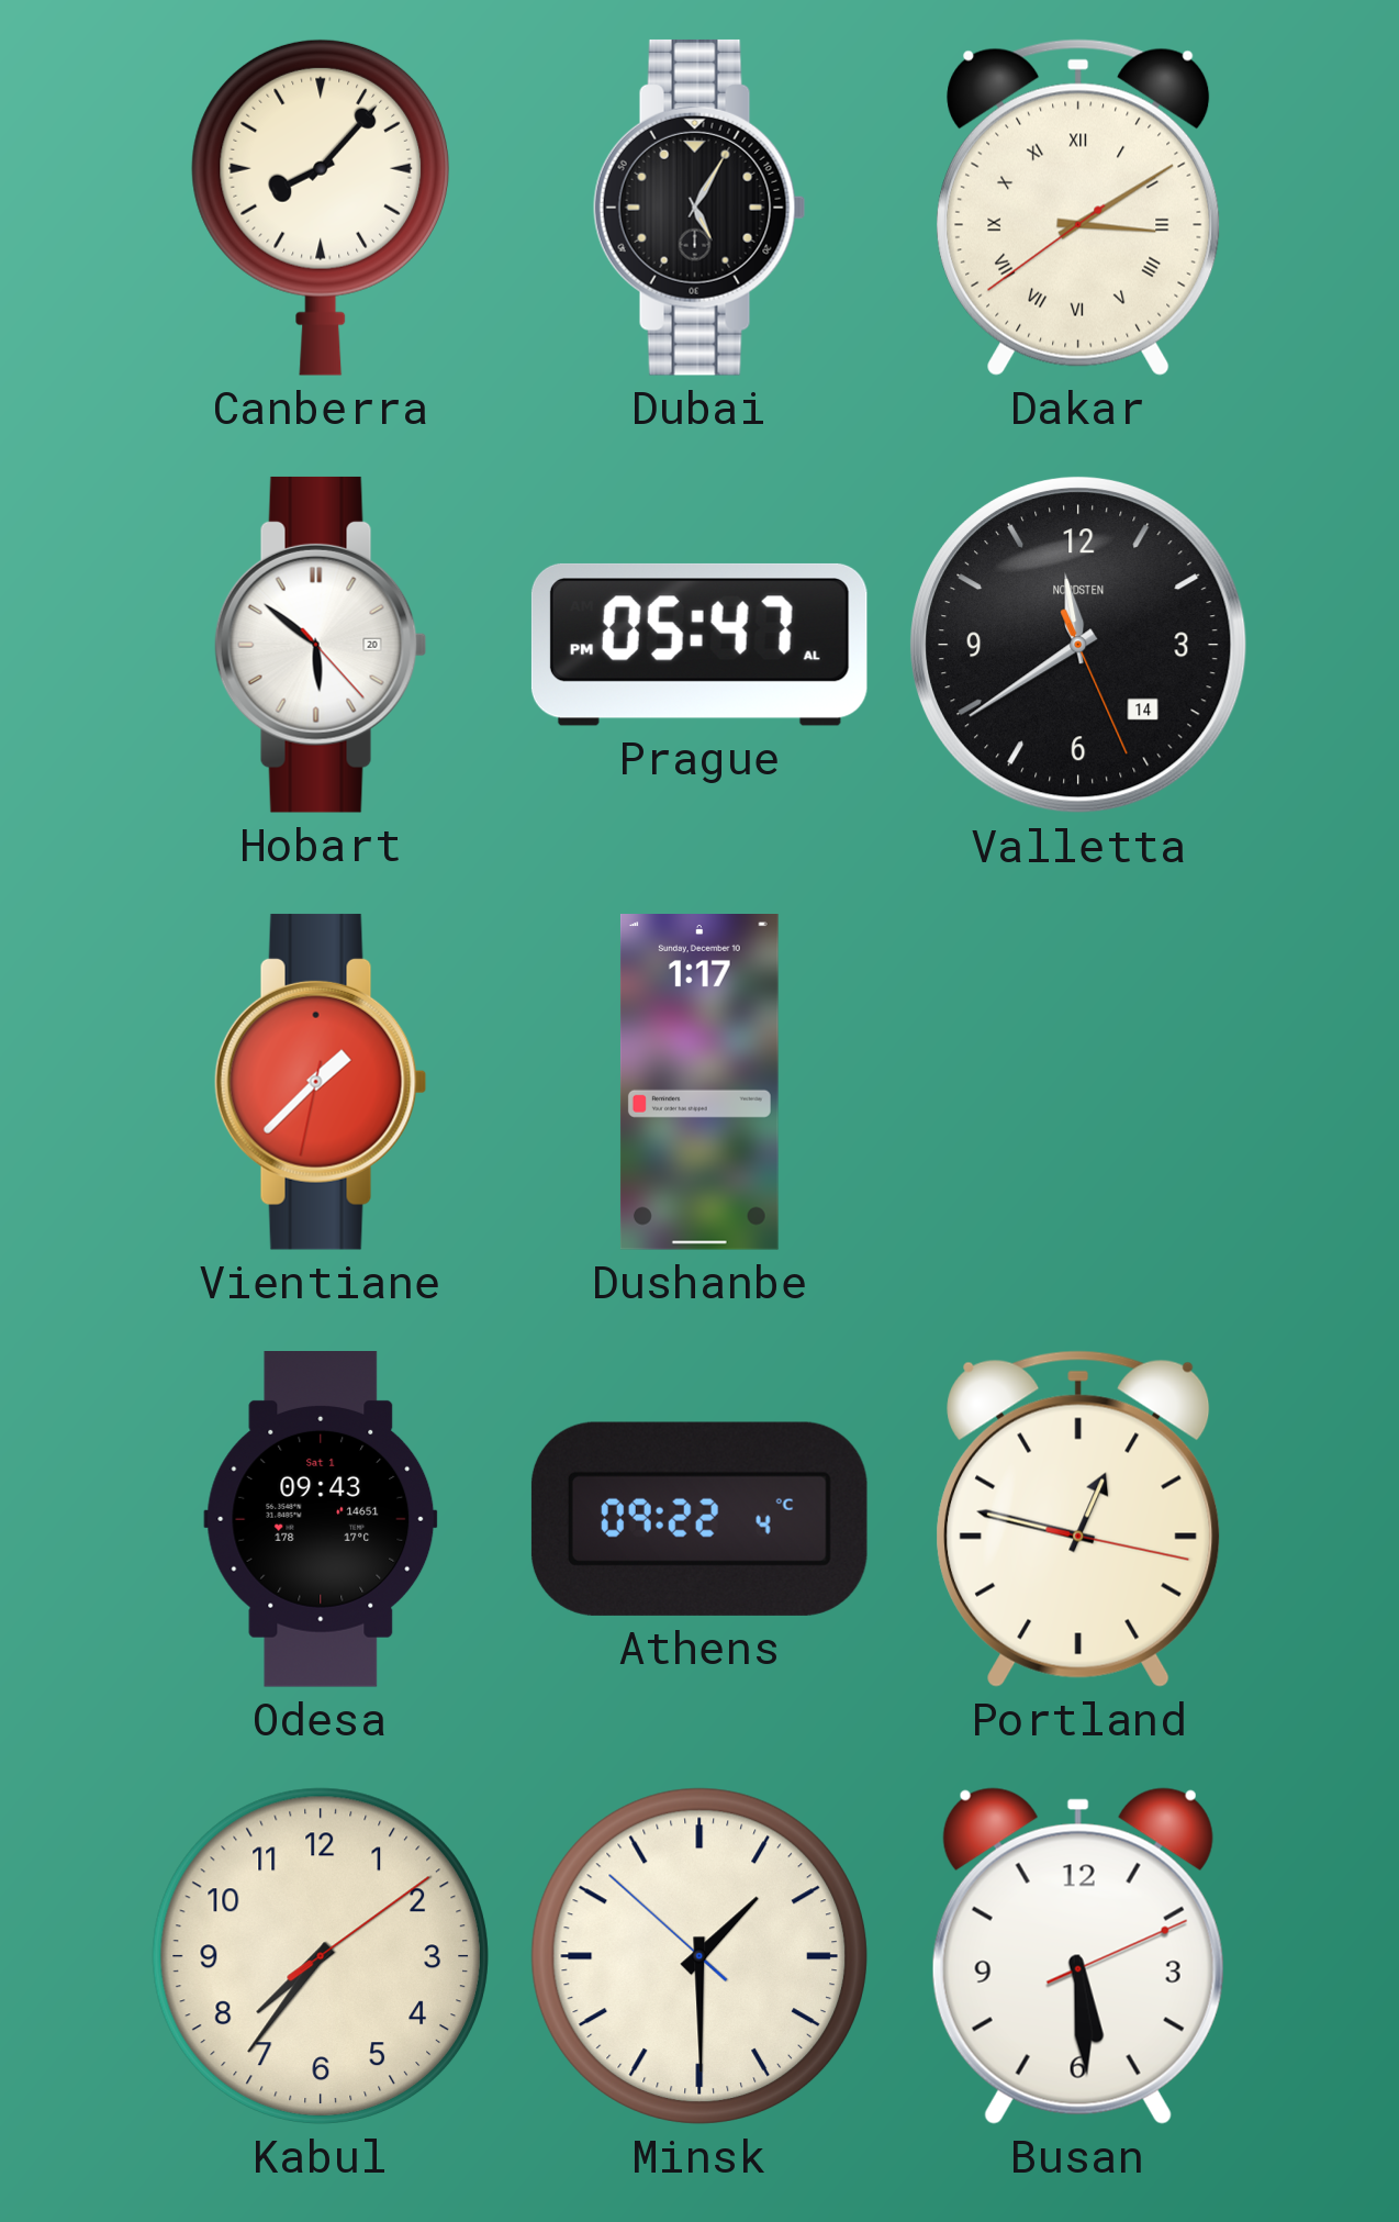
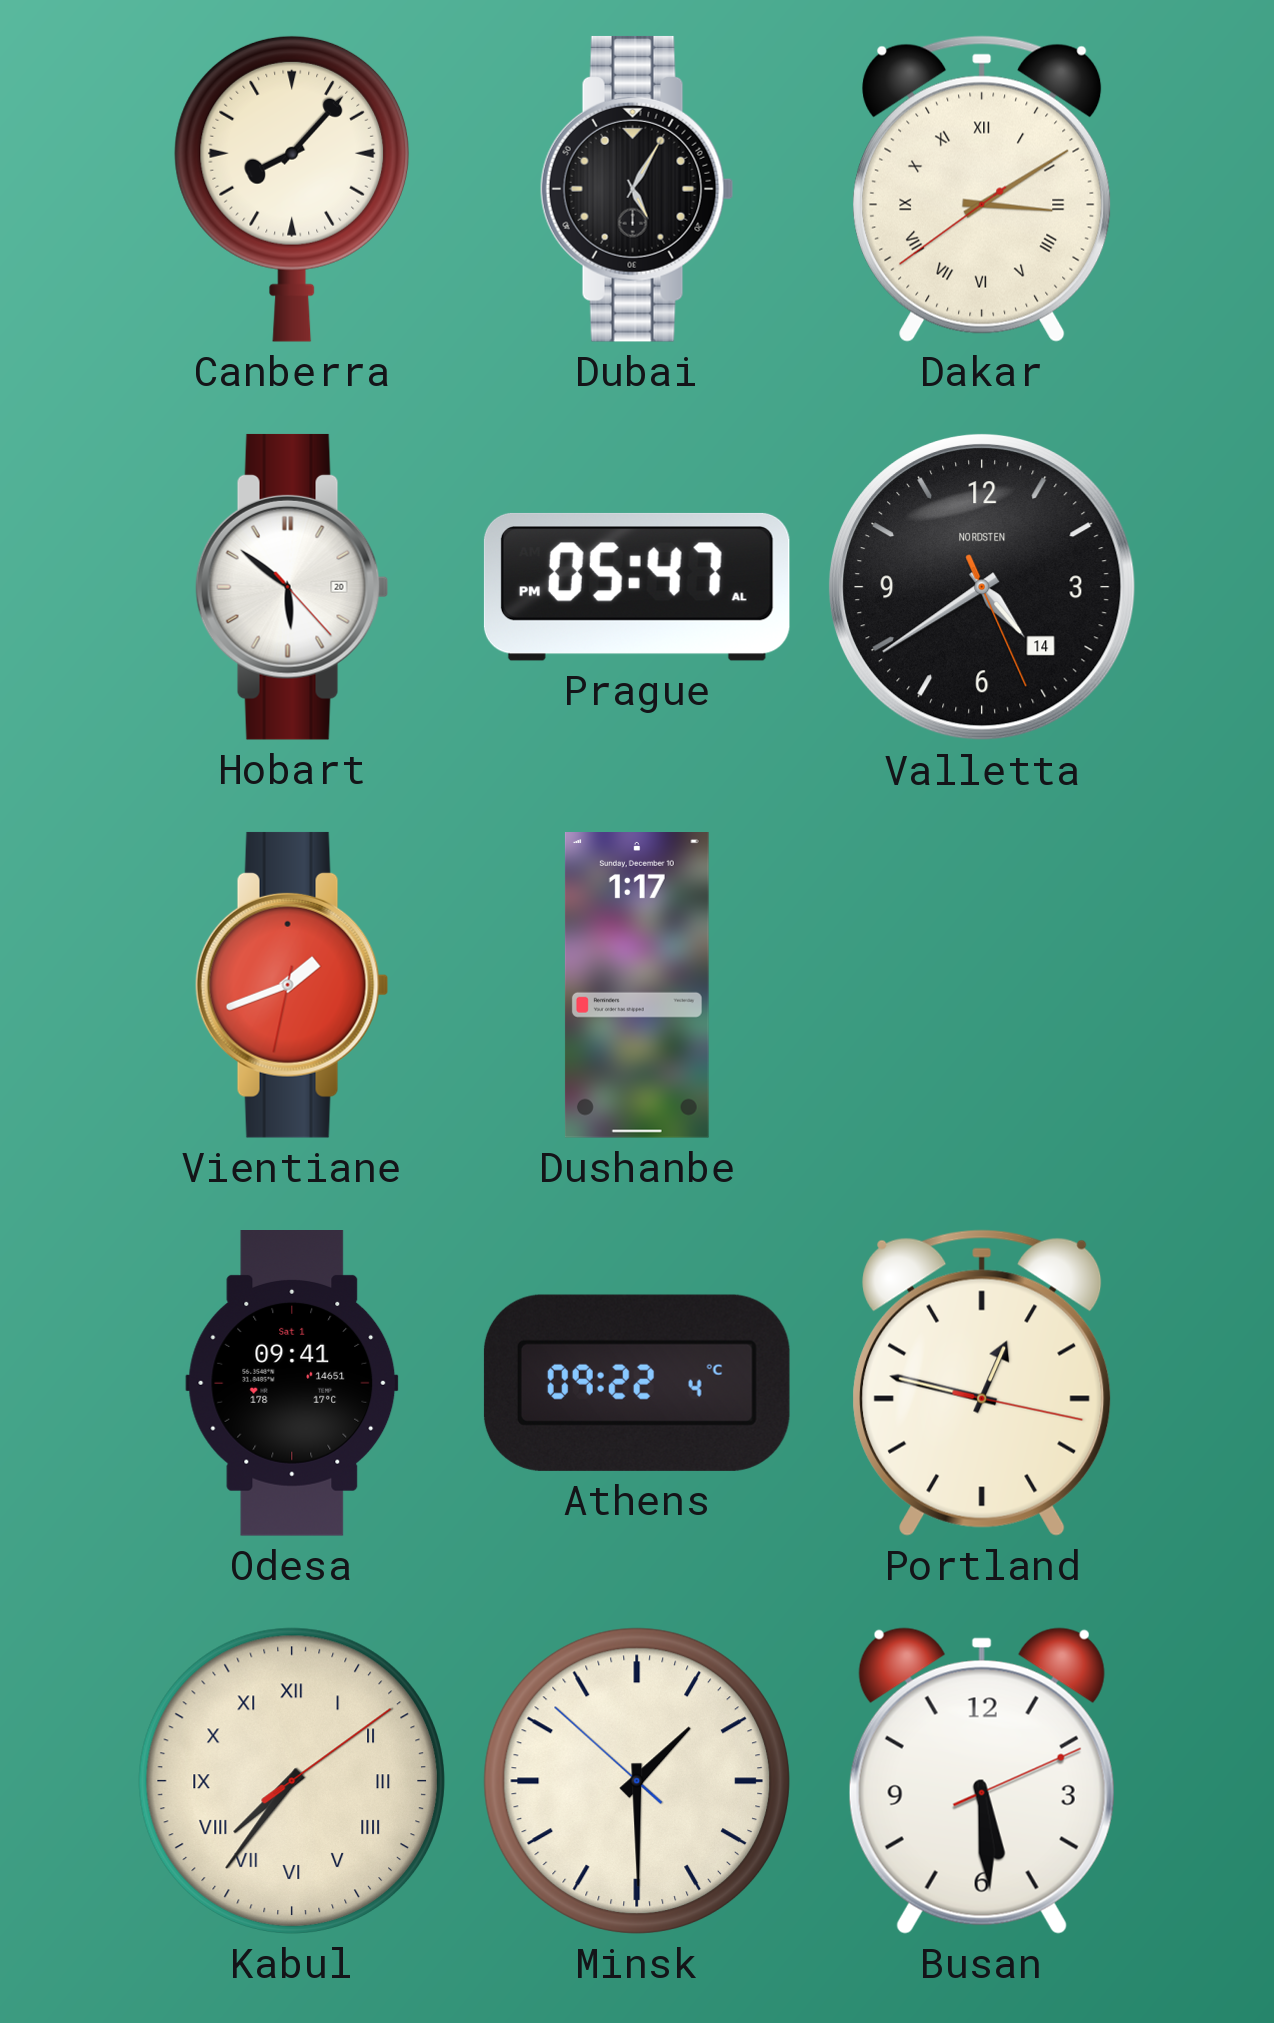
Valletta: 11:39 -> 4:39 (982, 587)
Vientiane: 1:37 -> 1:41 (292, 985)
Odesa: 09:43 -> 09:41 (292, 1384)
Kabul numerals: Arabic -> Roman (292, 1781)
